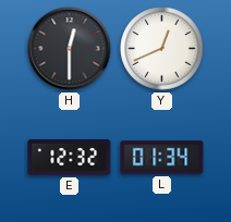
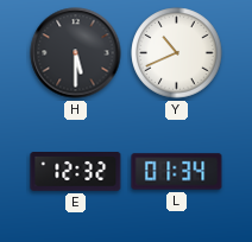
H: 12:30 -> 5:30 (76, 53)
Y: 12:41 -> 10:41 (177, 53)
